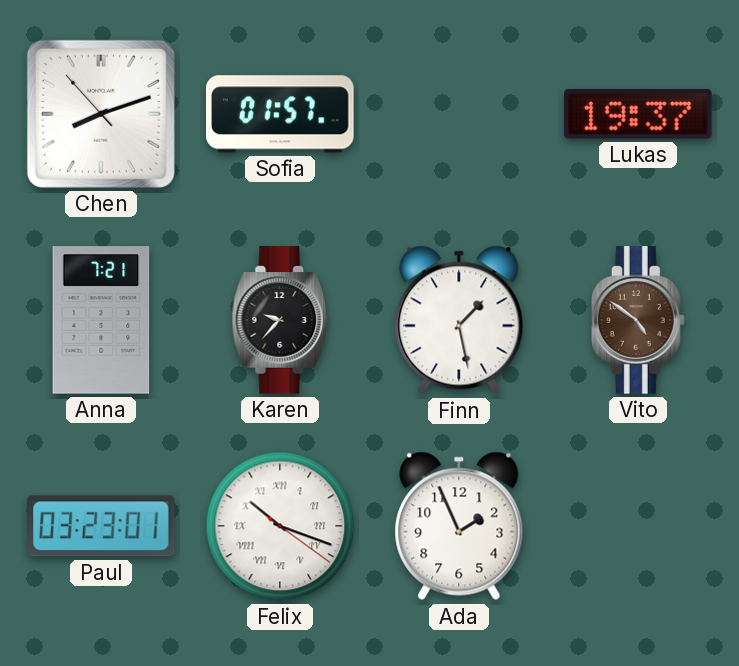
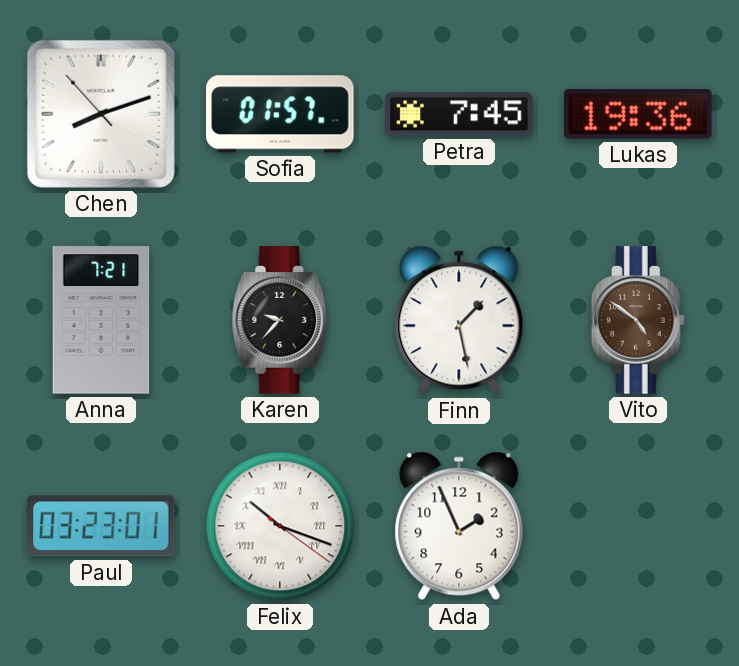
Petra: none -> 7:45 (459, 114)
Lukas: 19:37 -> 19:36 (639, 114)
